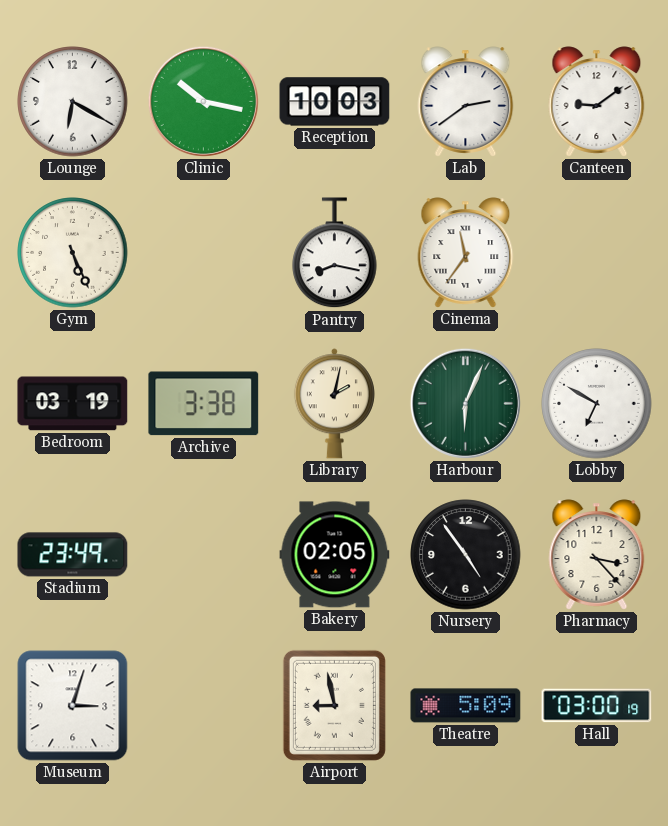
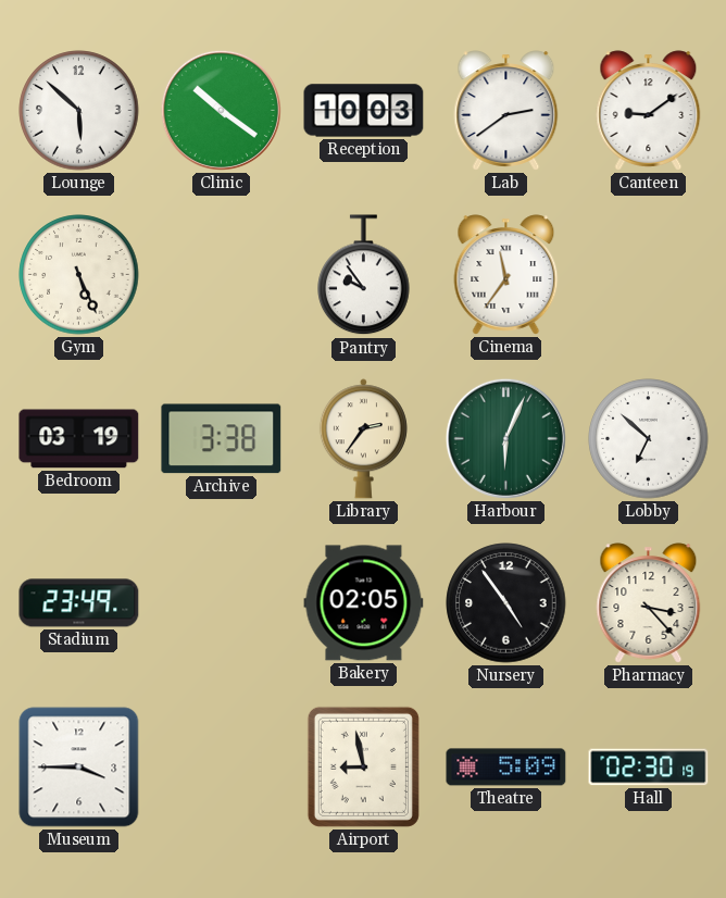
Lounge: 6:20 -> 5:52 (79, 111)
Clinic: 10:17 -> 10:21 (221, 110)
Pantry: 8:17 -> 9:54 (364, 275)
Library: 2:02 -> 2:36 (363, 439)
Lobby: 6:50 -> 6:52 (649, 439)
Museum: 3:03 -> 3:45 (79, 768)
Hall: 03:00 -> 02:30 (649, 768)
